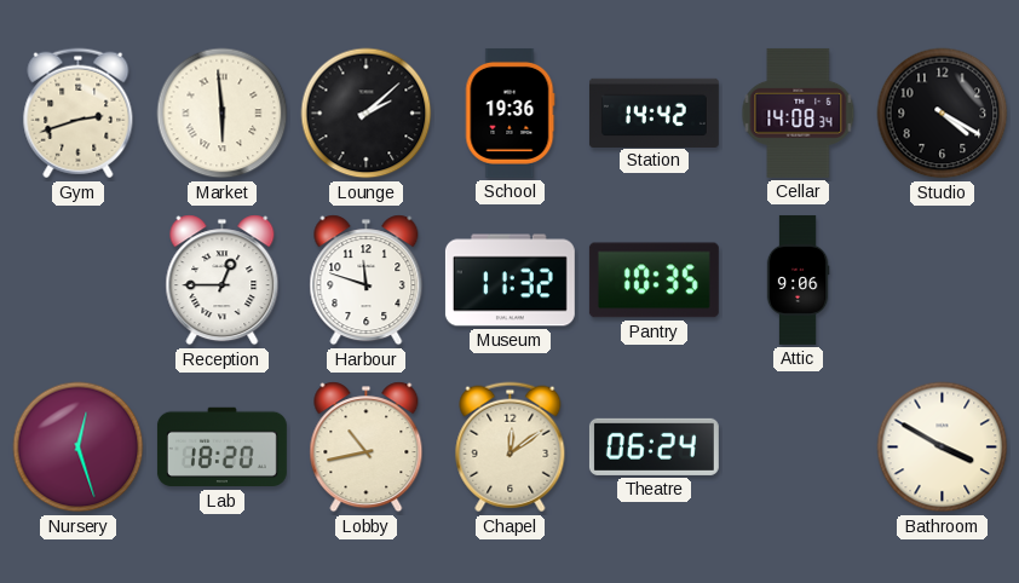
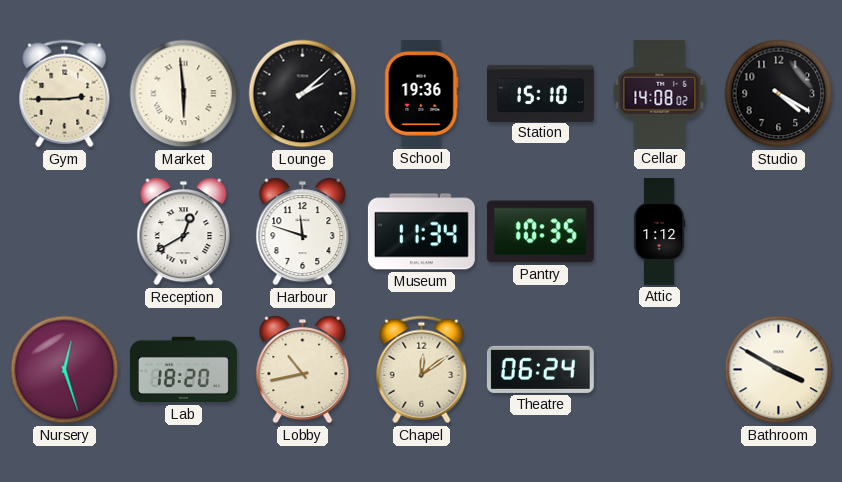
Gym: 2:42 -> 2:45 (65, 94)
Station: 14:42 -> 15:10 (540, 93)
Cellar: 14:08:34 -> 14:08:02 (660, 93)
Reception: 12:45 -> 12:40 (184, 232)
Museum: 11:32 -> 11:34 (421, 232)
Attic: 9:06 -> 1:12 (659, 231)
